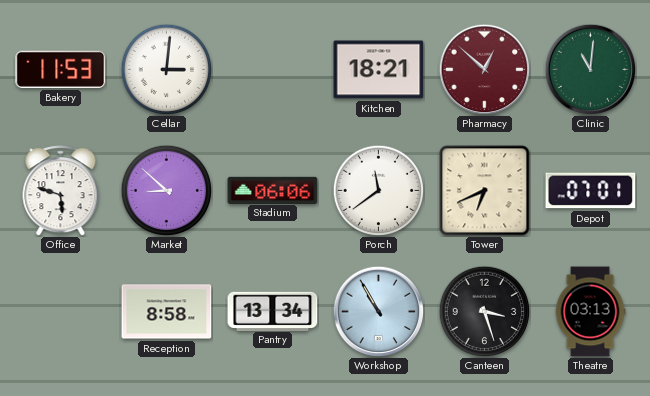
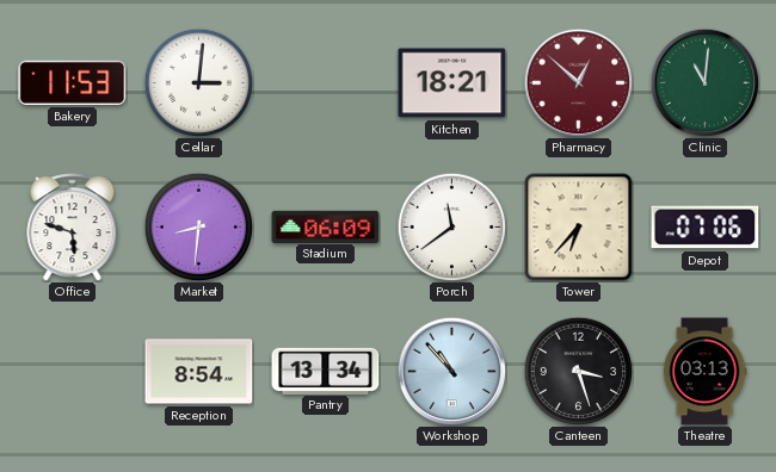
Market: 8:52 -> 8:31 (198, 226)
Stadium: 06:06 -> 06:09 (326, 226)
Tower: 6:41 -> 6:37 (579, 228)
Depot: 07:01 -> 07:06 (706, 228)
Reception: 8:58 -> 8:54 (199, 372)
Workshop: 10:55 -> 10:53 (451, 371)
